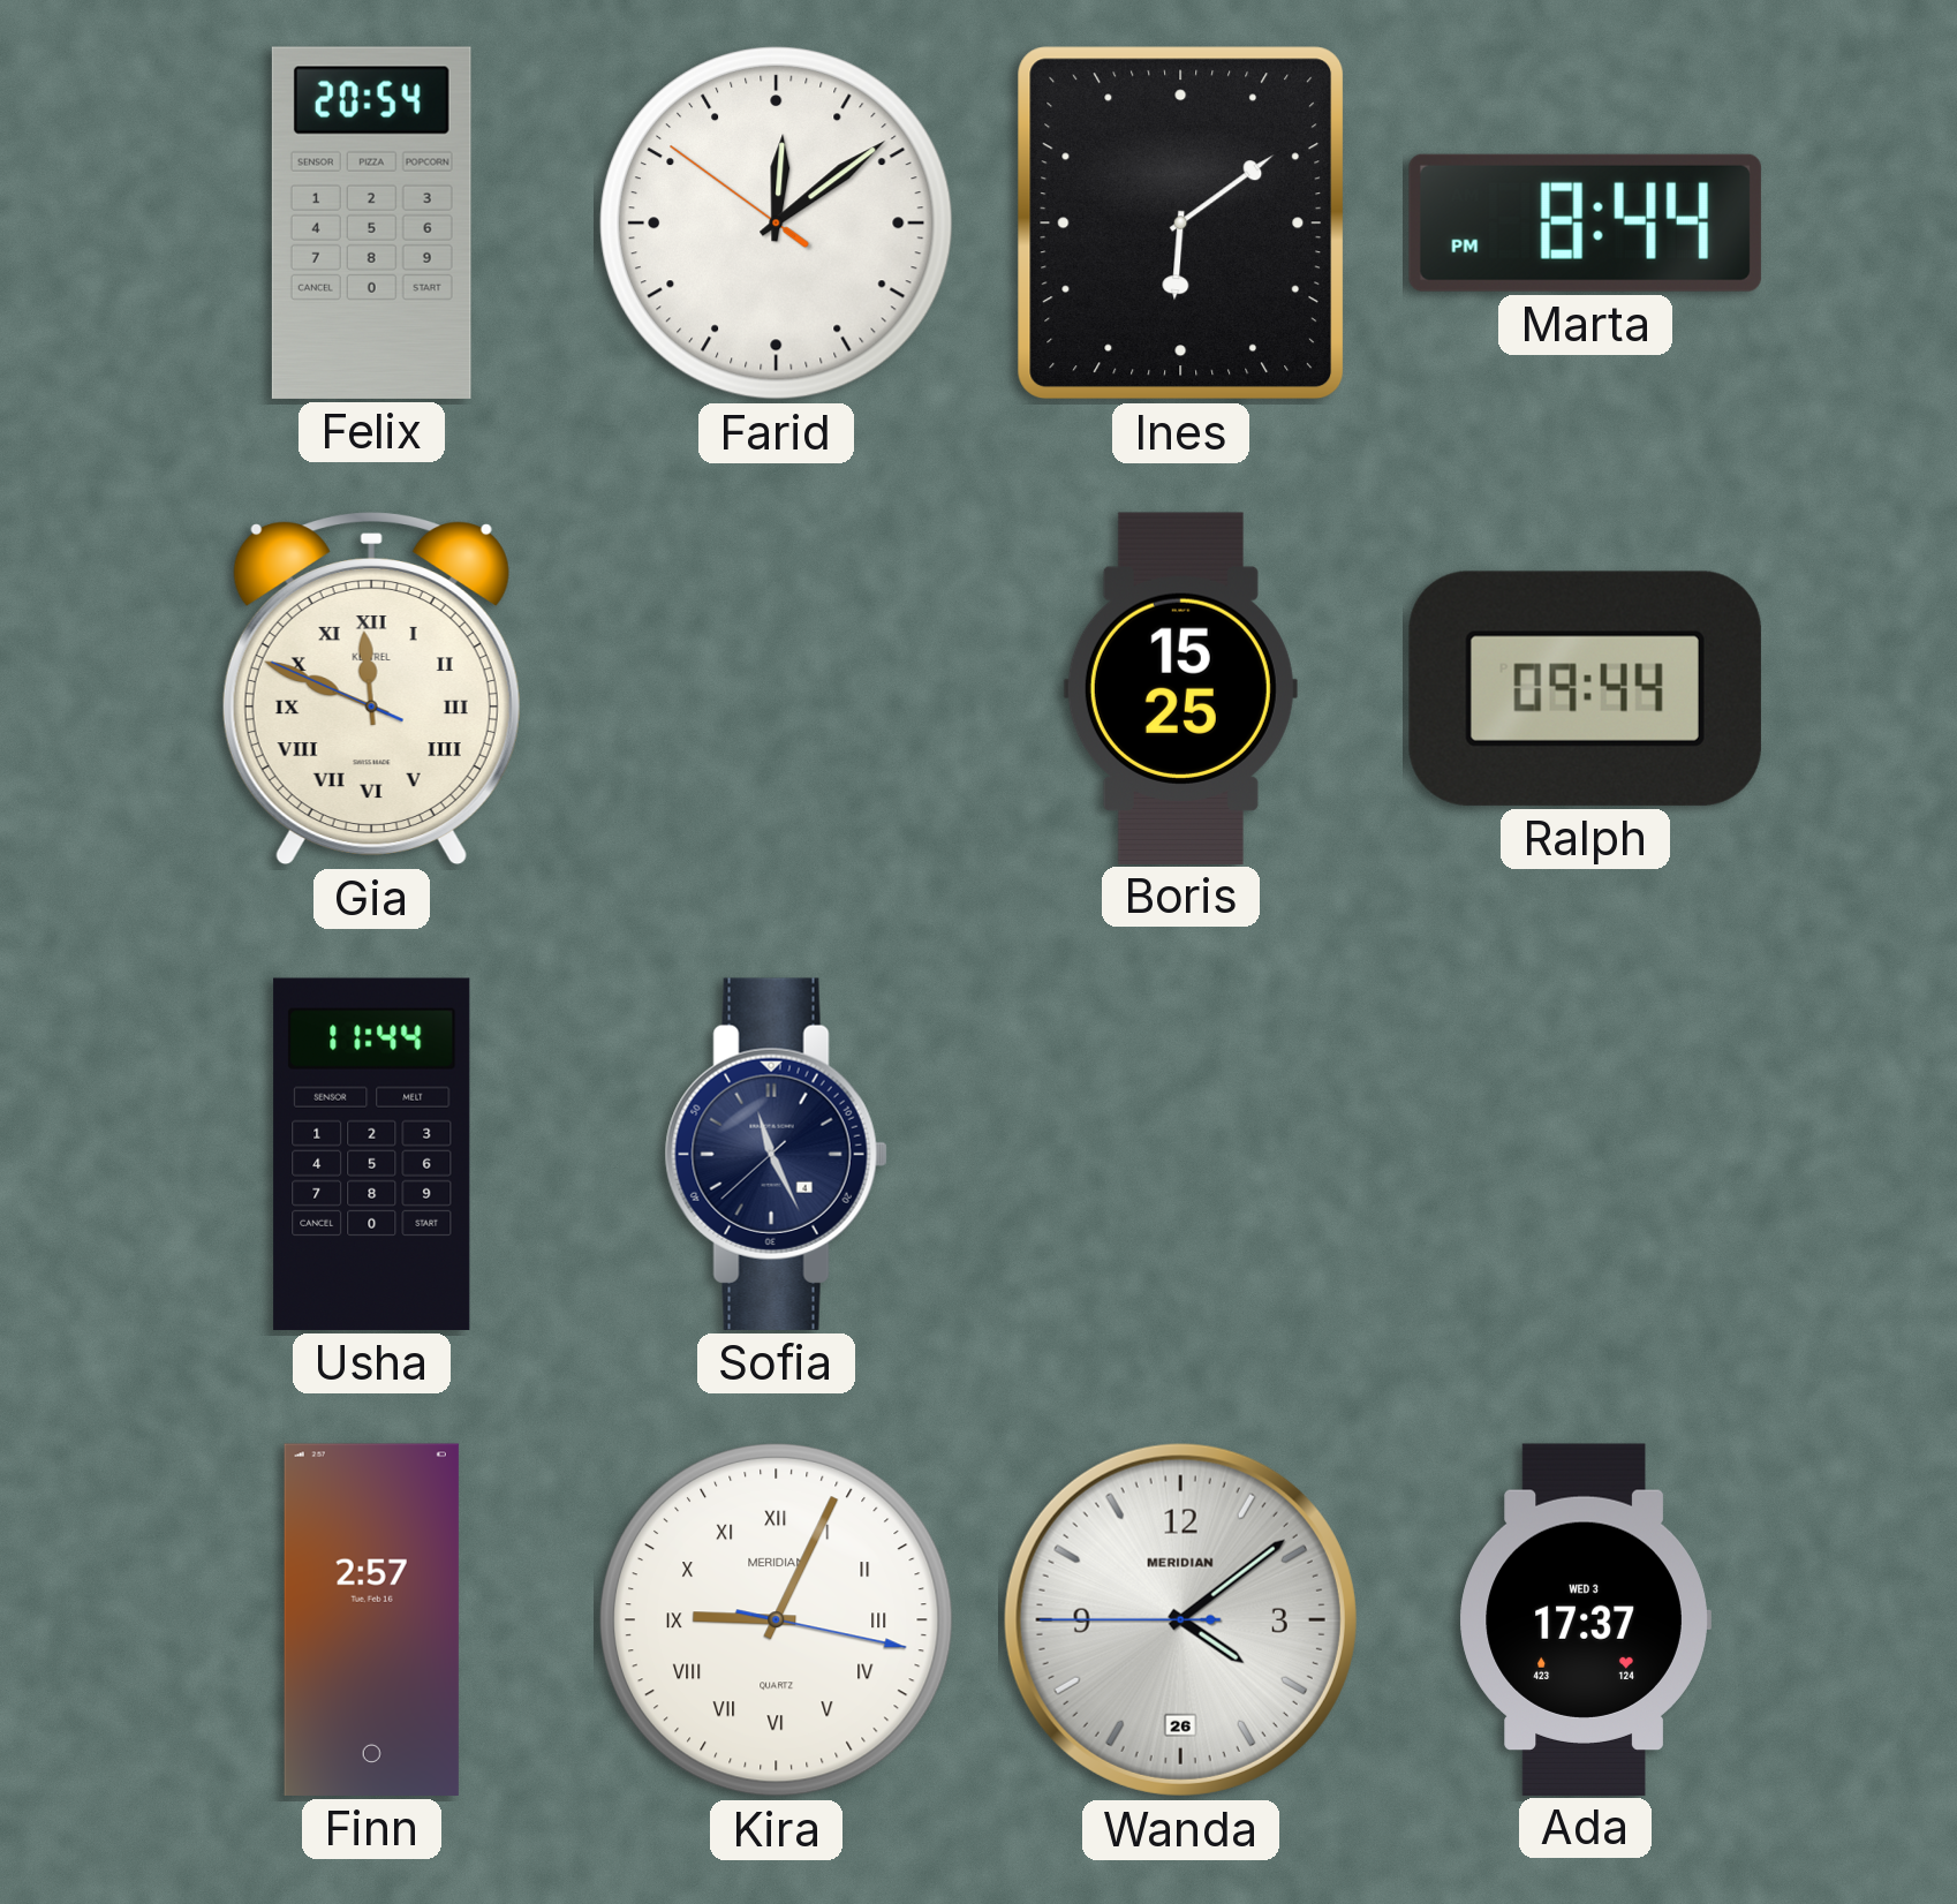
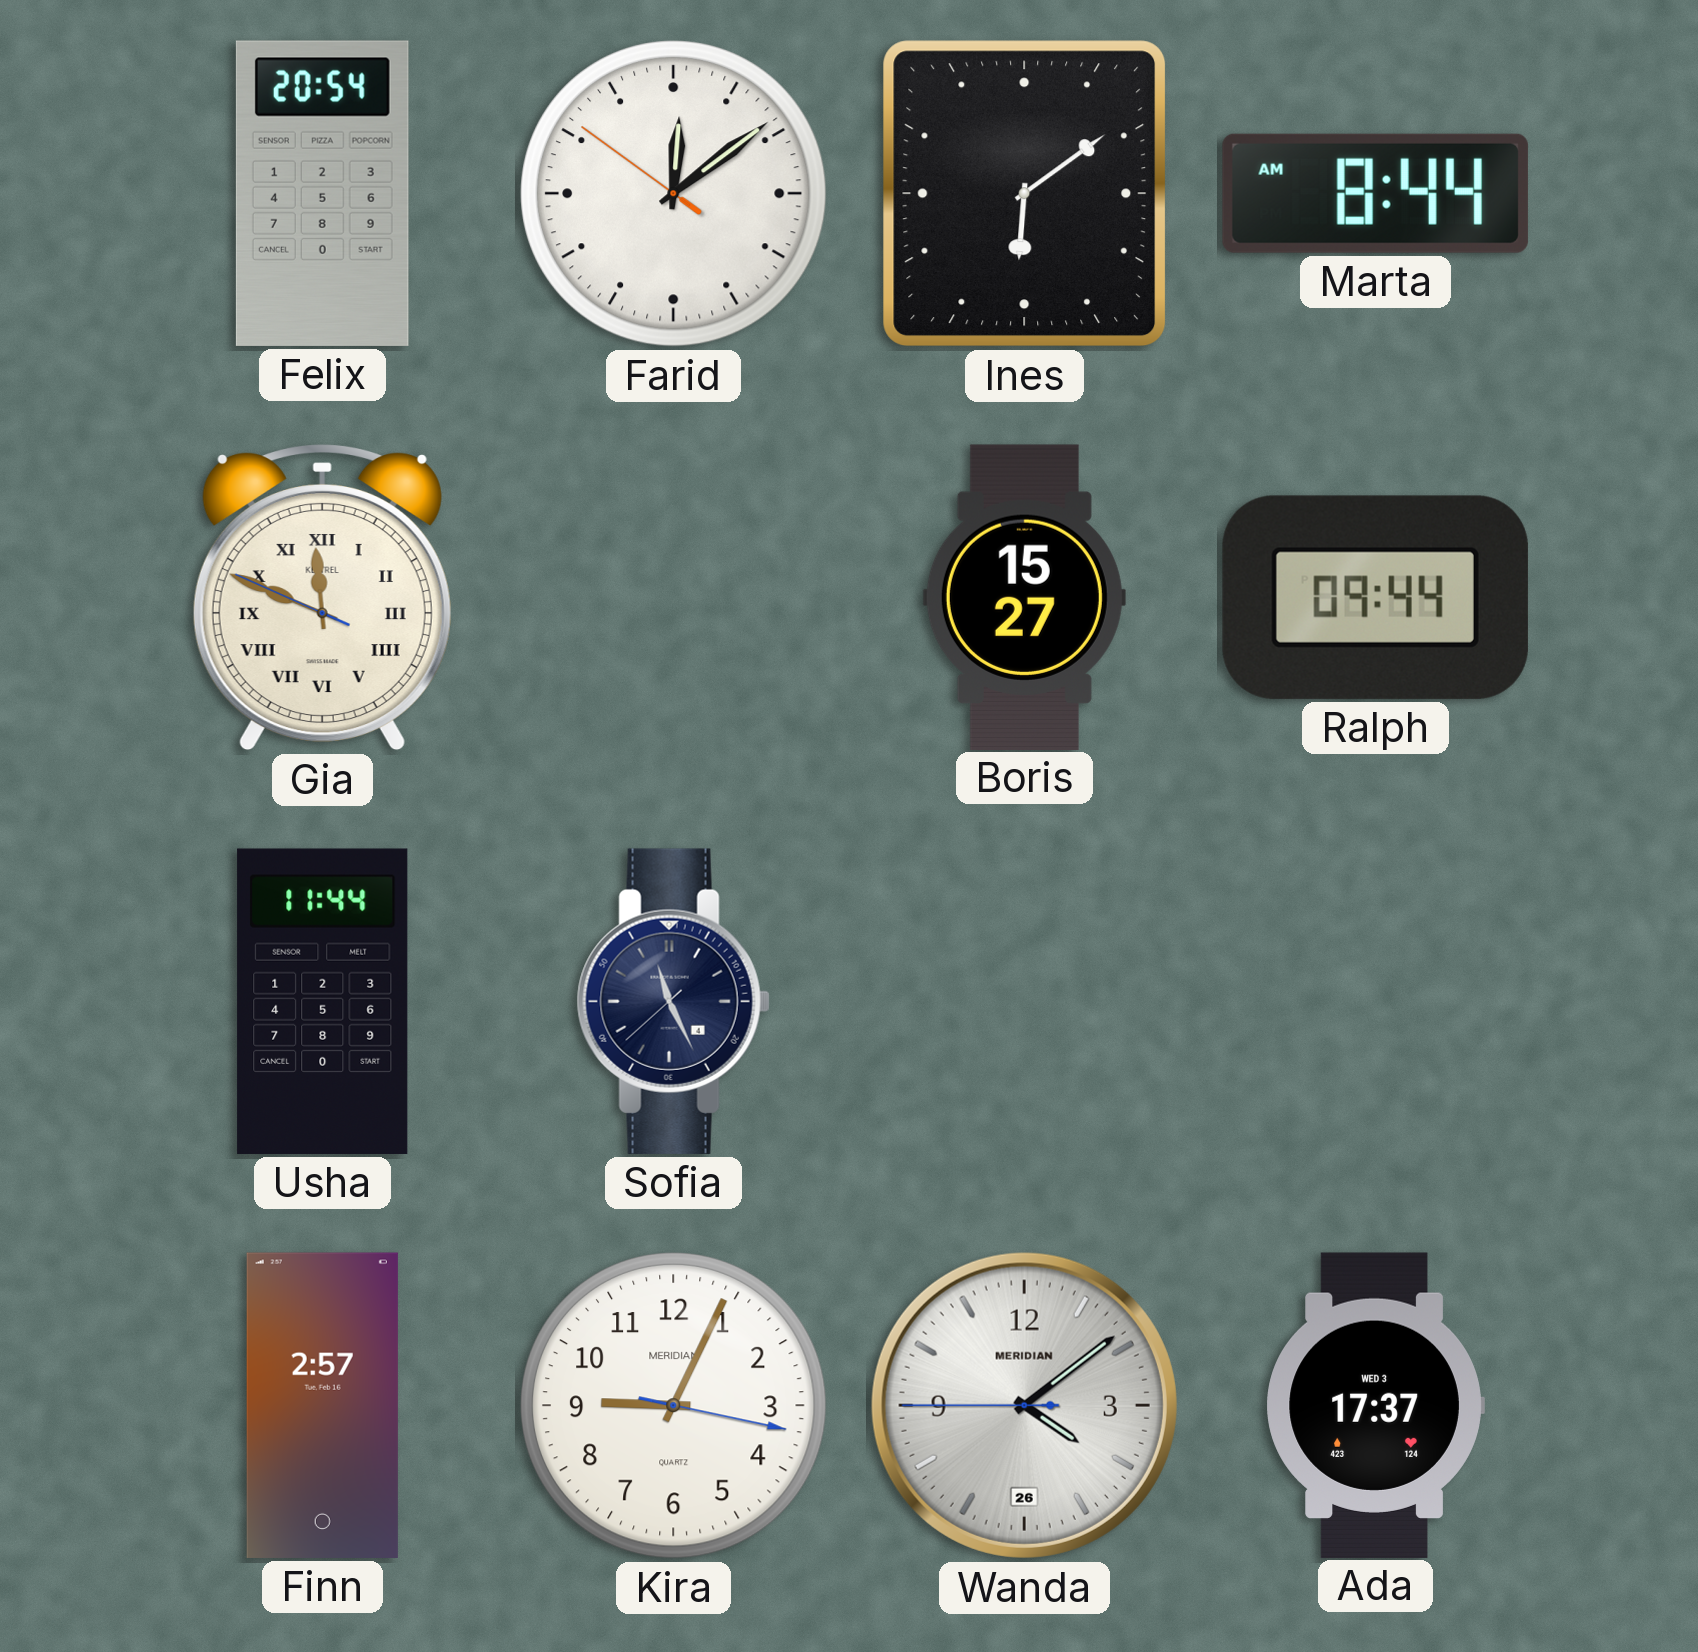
Marta: 8:44 PM -> 8:44 AM (1375, 193)
Boris: 15:25 -> 15:27 (1024, 597)
Kira numerals: Roman -> Arabic (673, 1405)
